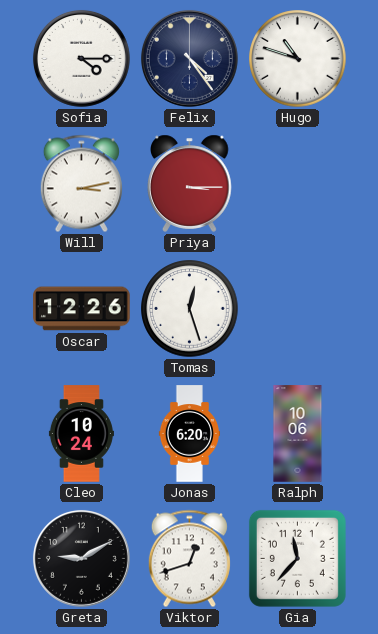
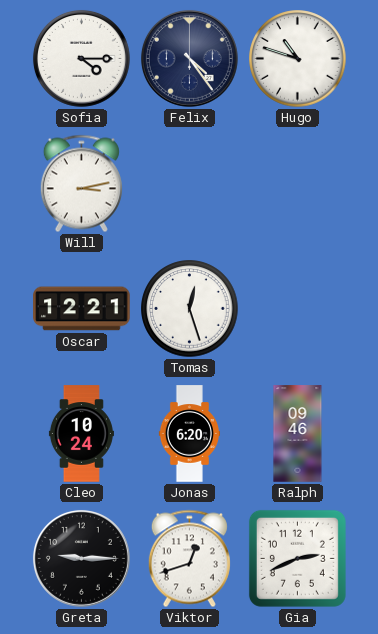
Priya: 3:15 -> none (190, 183)
Oscar: 12:26 -> 12:21 (82, 309)
Ralph: 10:06 -> 09:46 (298, 434)
Greta: 9:10 -> 9:15 (81, 558)
Gia: 11:37 -> 2:41 (297, 558)
